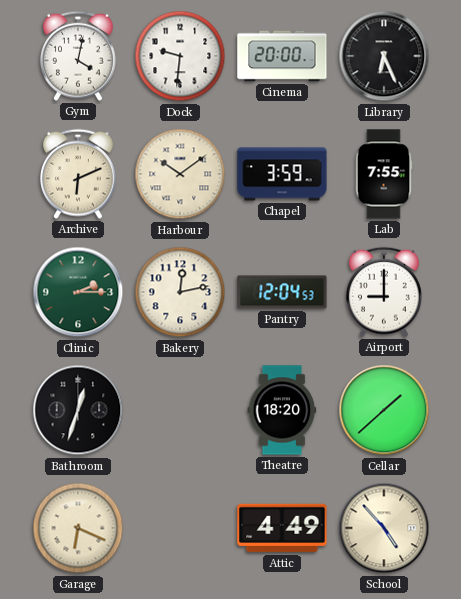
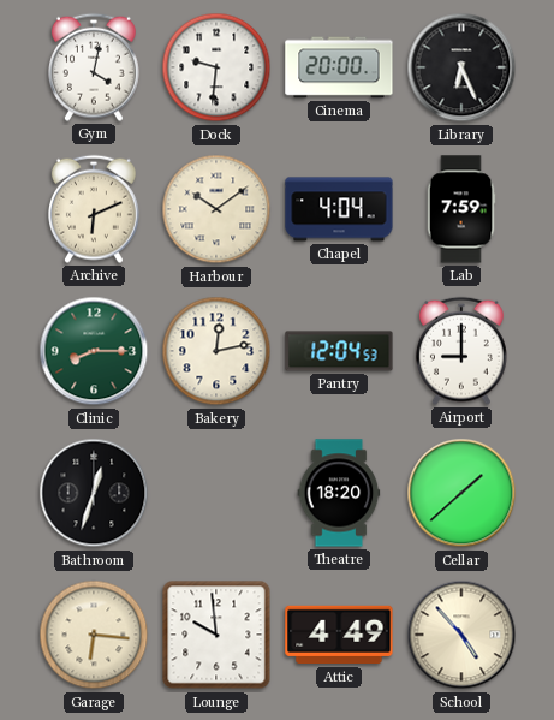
Chapel: 3:59 -> 4:04 (339, 209)
Lab: 7:55 -> 7:59 (461, 209)
Clinic: 2:15 -> 8:15 (94, 351)
Garage: 6:19 -> 6:16 (94, 635)
Lounge: none -> 9:59 (216, 635)
